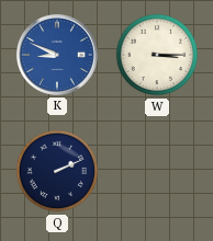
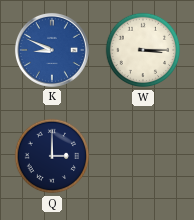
Q: 2:11 -> 3:00 (52, 156)
